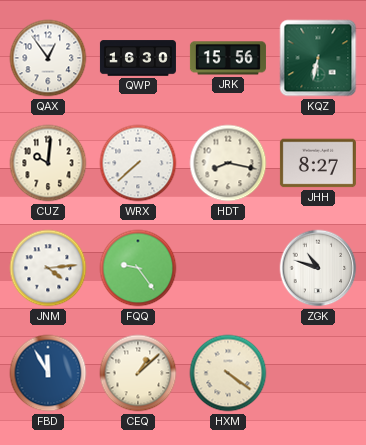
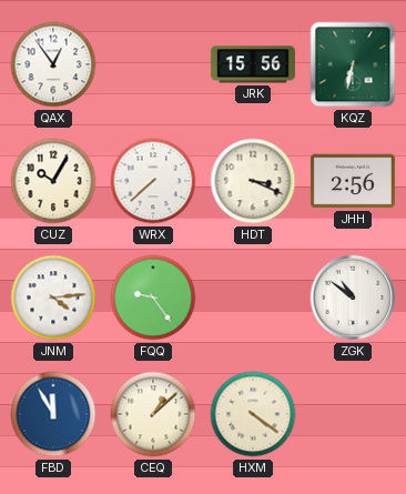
QWP: 16:30 -> none (138, 58)
CUZ: 10:01 -> 10:05 (53, 181)
HDT: 8:17 -> 3:19 (253, 181)
JHH: 8:27 -> 2:56 (353, 181)
ZGK: 10:48 -> 10:51 (353, 298)
